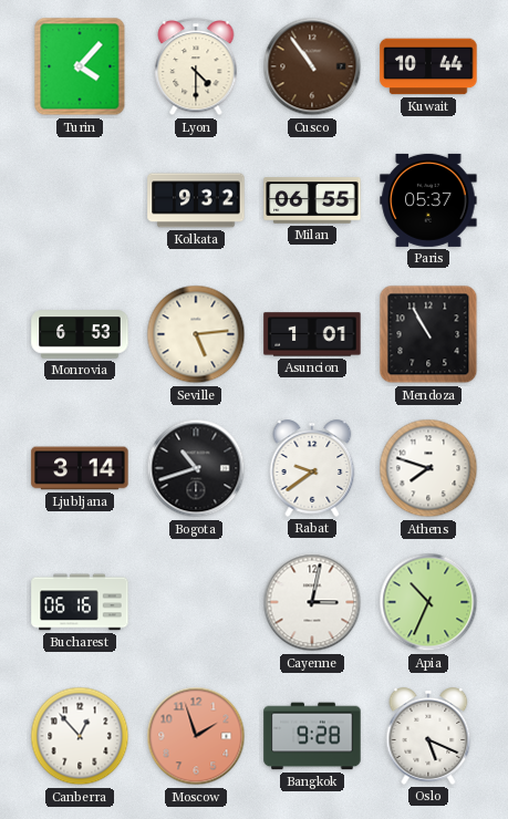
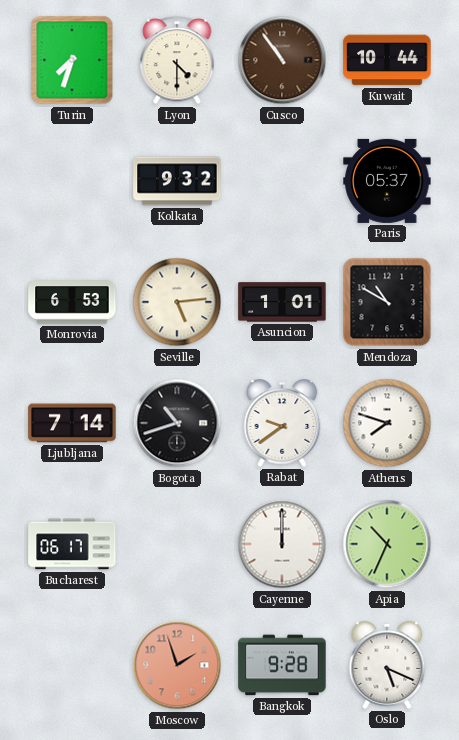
Turin: 4:07 -> 7:33 (72, 60)
Milan: 06:55 -> none (312, 200)
Mendoza: 10:55 -> 10:50 (387, 302)
Ljubljana: 3:14 -> 7:14 (72, 423)
Bucharest: 06:16 -> 06:17 (72, 544)
Cayenne: 3:02 -> 12:00 (282, 544)
Canberra: 12:53 -> none (80, 736)
